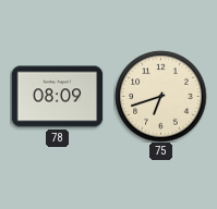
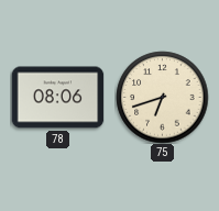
78: 08:09 -> 08:06 (57, 98)
